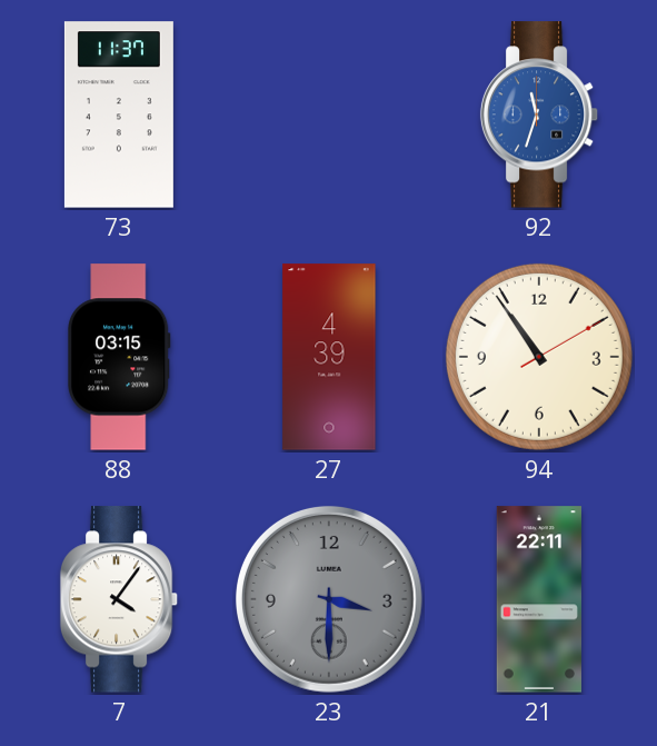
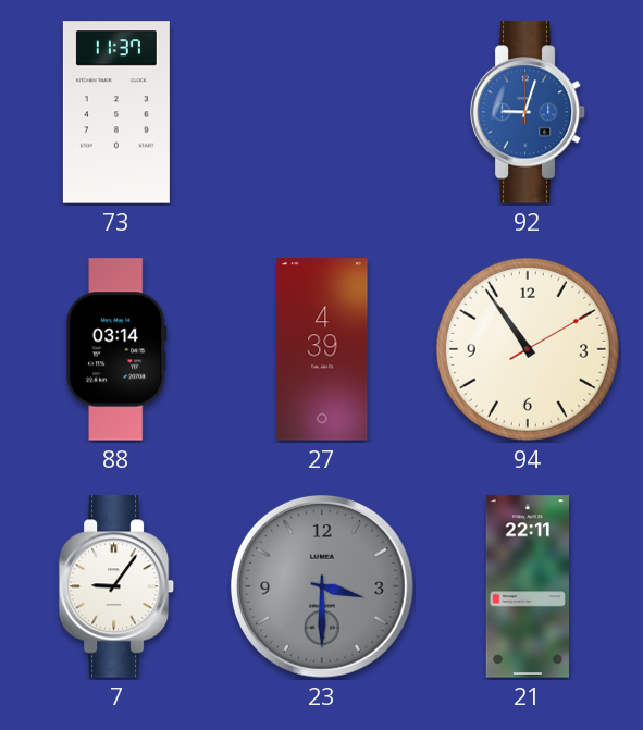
92: 11:33 -> 9:03 (528, 112)
88: 03:15 -> 03:14 (116, 349)
7: 4:06 -> 9:06 (116, 586)
